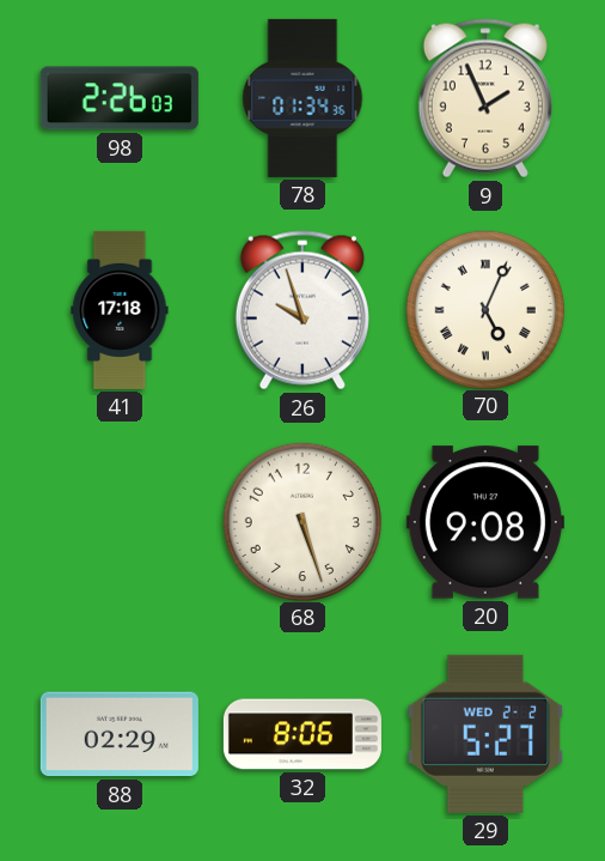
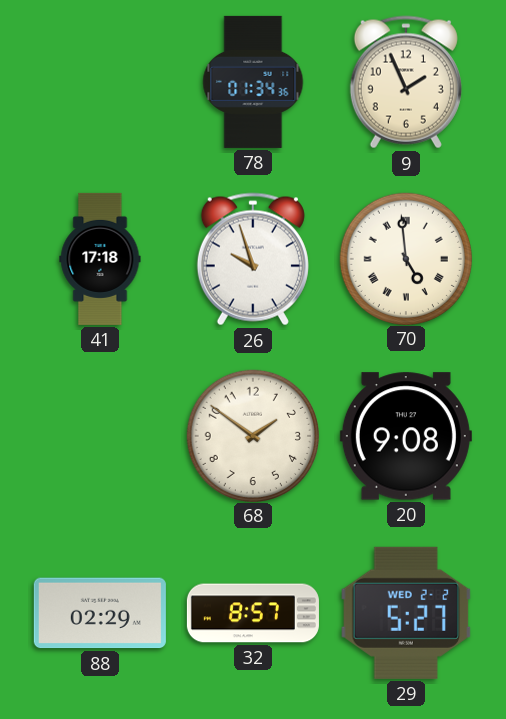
98: 2:26 -> none (120, 98)
70: 5:04 -> 4:59 (405, 258)
68: 5:27 -> 1:51 (252, 435)
32: 8:06 -> 8:57 (253, 613)
